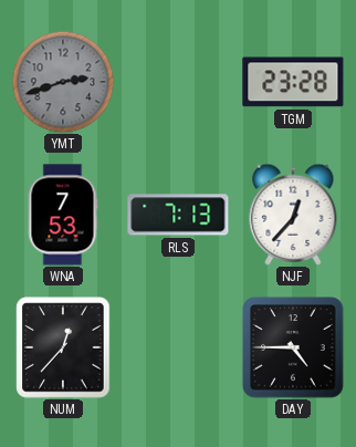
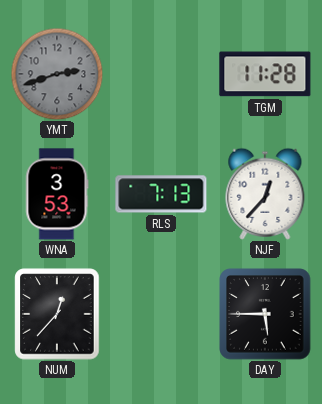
TGM: 23:28 -> 11:28 (265, 74)
WNA: 7:53 -> 3:53 (57, 194)
DAY: 4:45 -> 5:45 (265, 314)
